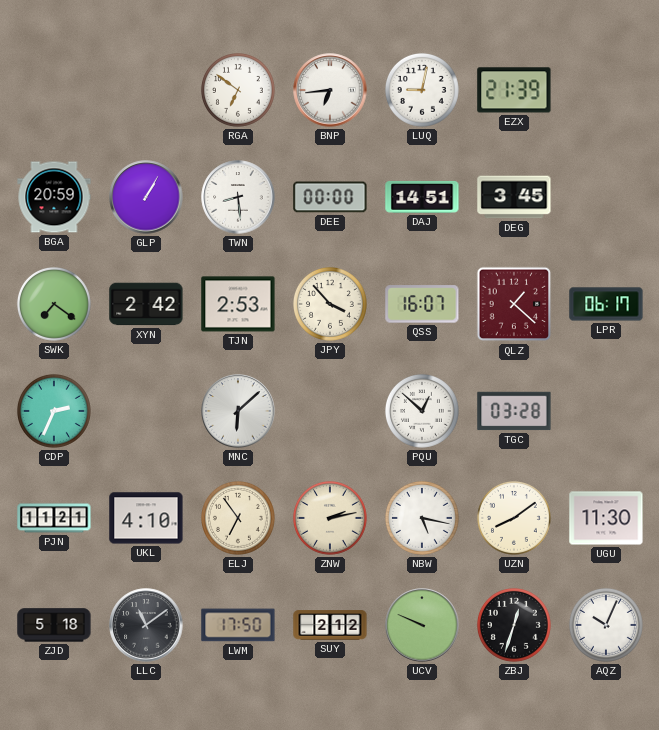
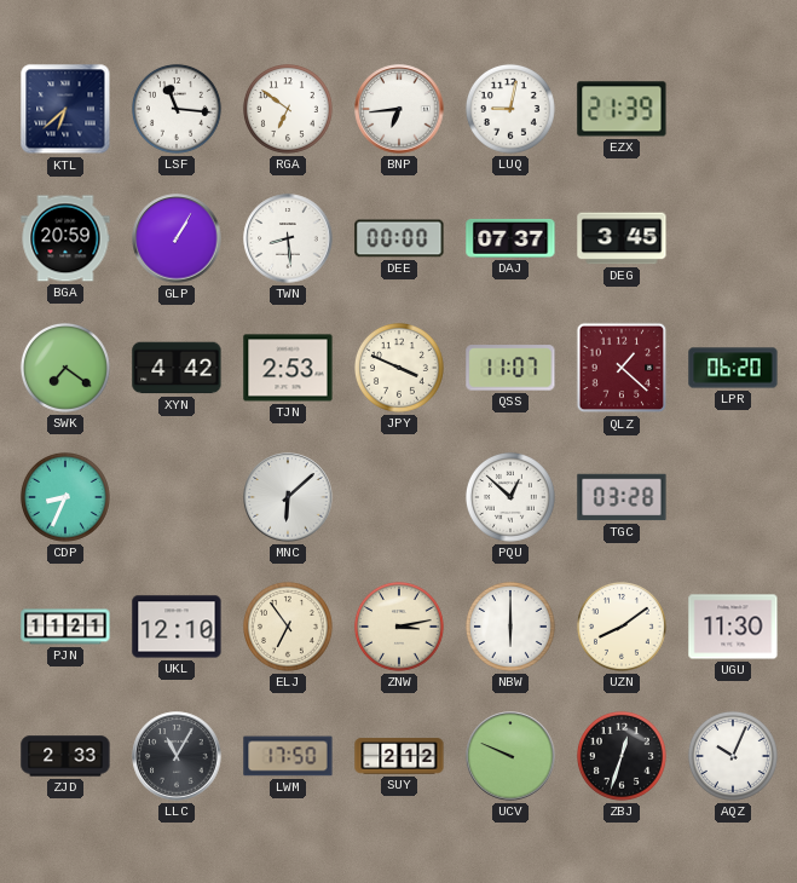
KTL: none -> 6:38 (65, 109)
LSF: none -> 11:16 (177, 109)
DAJ: 14:51 -> 07:37 (510, 238)
XYN: 2:42 -> 4:42 (177, 368)
JPY: 3:53 -> 3:49 (399, 368)
QSS: 16:07 -> 11:07 (510, 368)
LPR: 06:17 -> 06:20 (733, 368)
CDP: 2:34 -> 8:34 (65, 497)
UKL: 4:10 -> 12:10 (177, 627)
ZNW: 2:13 -> 3:13 (399, 627)
NBW: 5:17 -> 6:00 (510, 627)
ZJD: 5:18 -> 2:33 (65, 756)
LLC: 11:09 -> 11:05 (177, 756)
